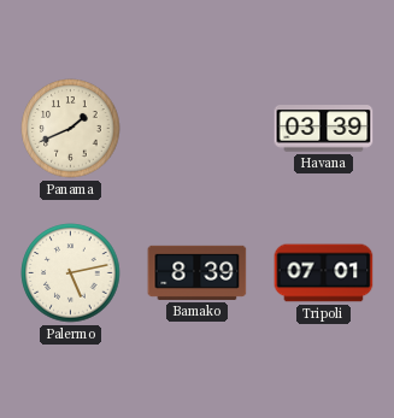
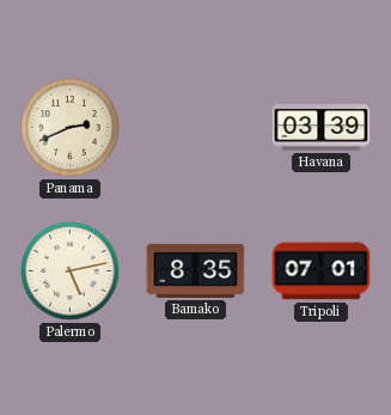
Panama: 1:41 -> 2:41 (71, 128)
Bamako: 8:39 -> 8:35 (196, 270)
